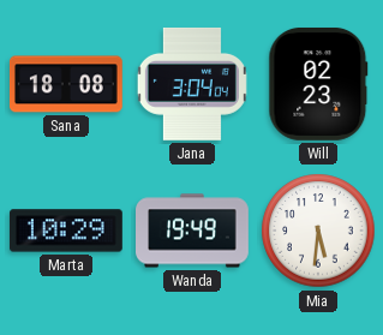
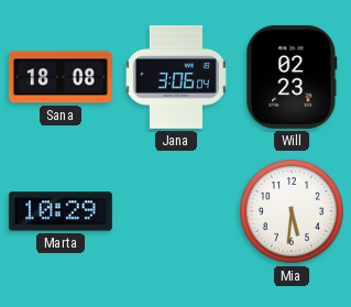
Jana: 3:04 -> 3:06 (176, 77)
Wanda: 19:49 -> none (193, 231)
